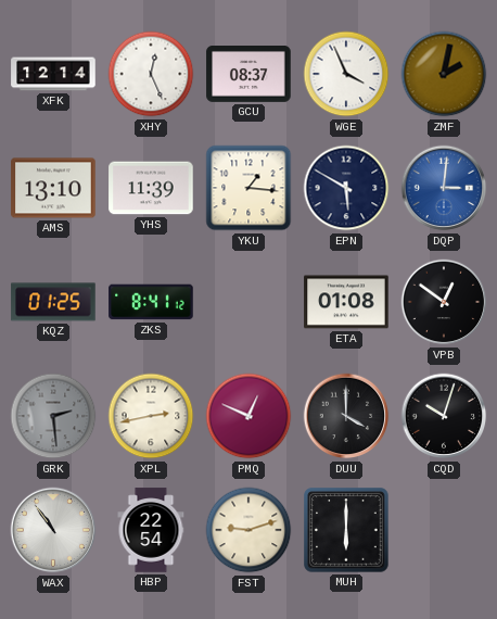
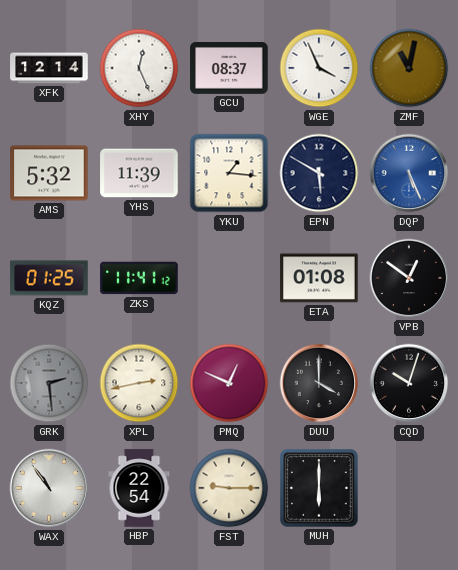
ZMF: 2:02 -> 11:02 (409, 68)
AMS: 13:10 -> 5:32 (49, 173)
DQP: 3:01 -> 5:26 (409, 173)
ZKS: 8:41 -> 11:41 (139, 278)
FST: 9:12 -> 9:15 (229, 488)
